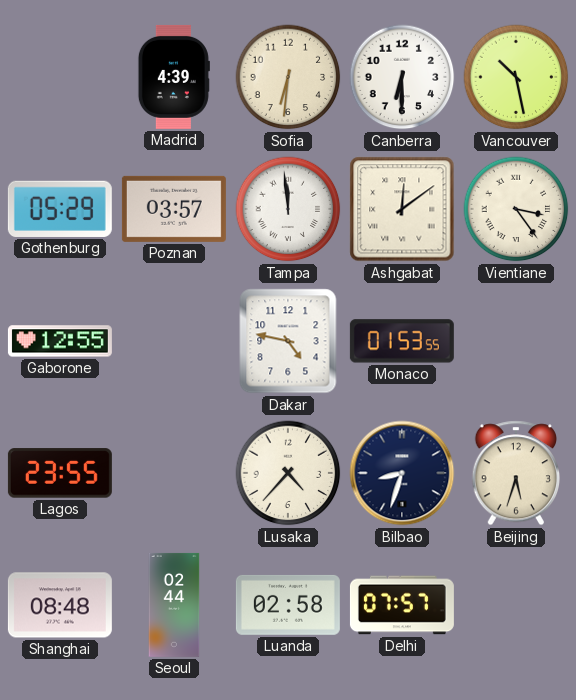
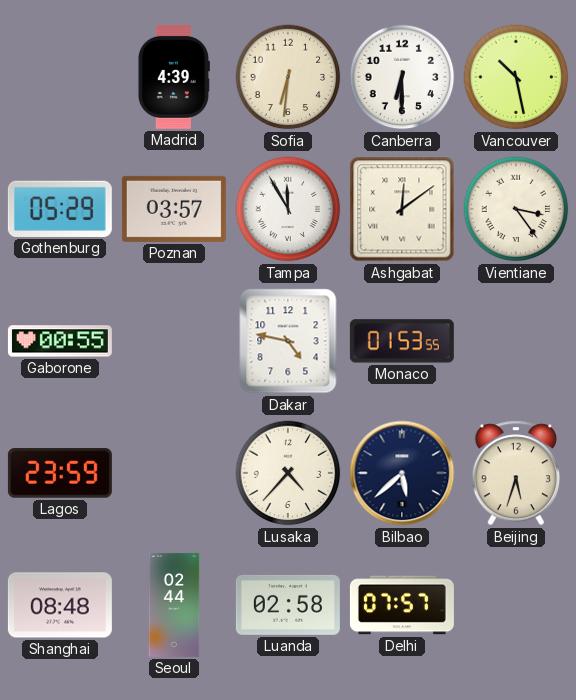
Tampa: 11:59 -> 11:55 (288, 209)
Gaborone: 12:55 -> 00:55 (60, 341)
Lagos: 23:55 -> 23:59 (60, 473)
Bilbao: 8:33 -> 5:38 (402, 473)
